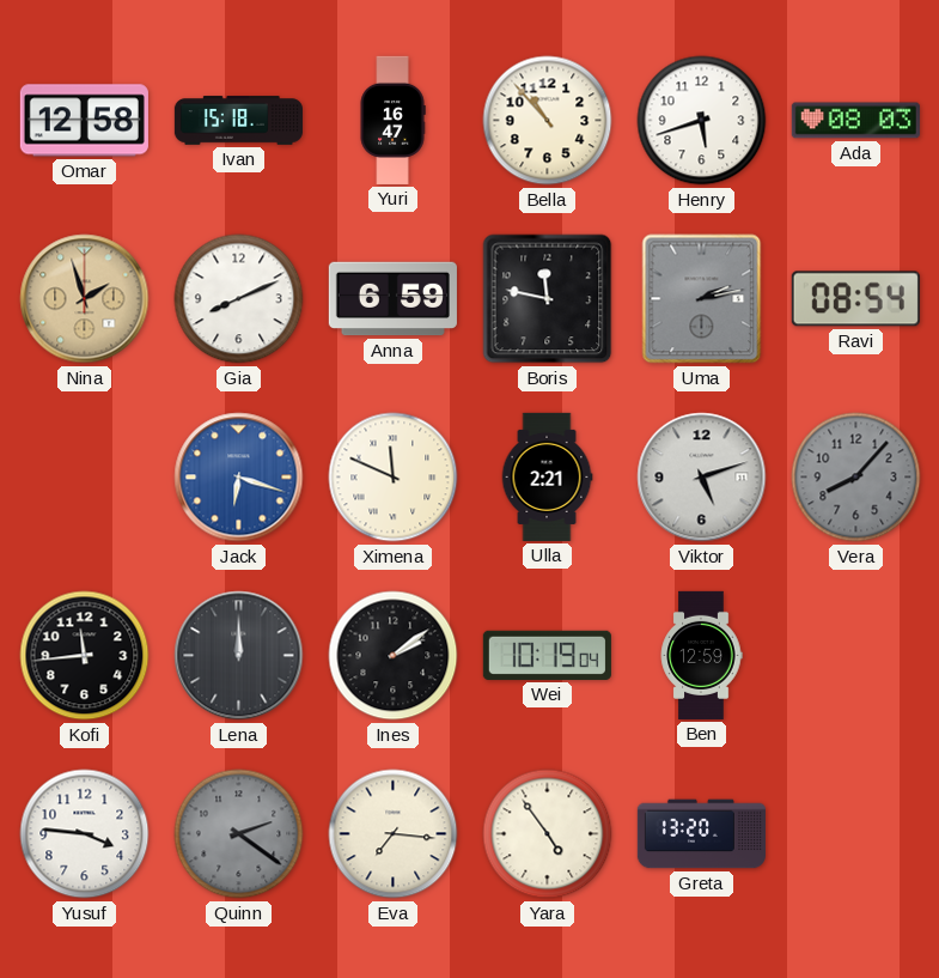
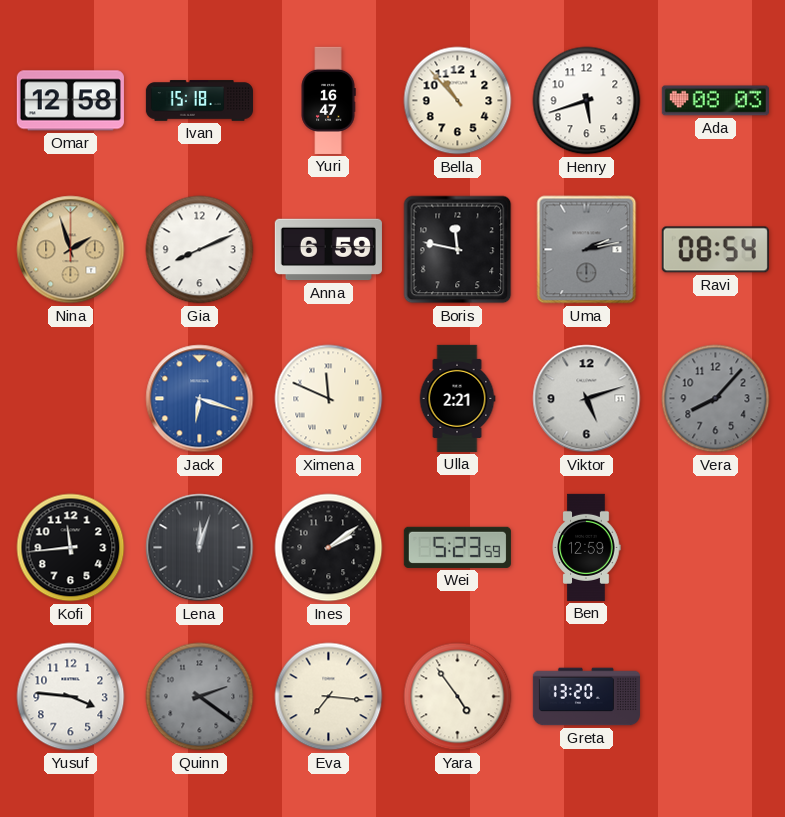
Lena: 12:00 -> 12:03 (200, 548)
Wei: 10:19 -> 5:23 (457, 547)
